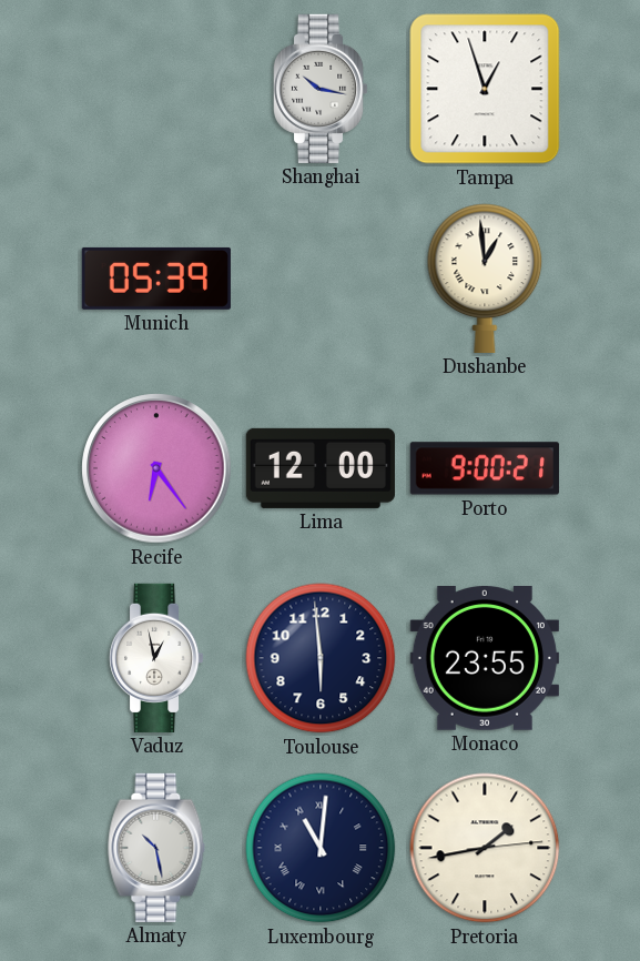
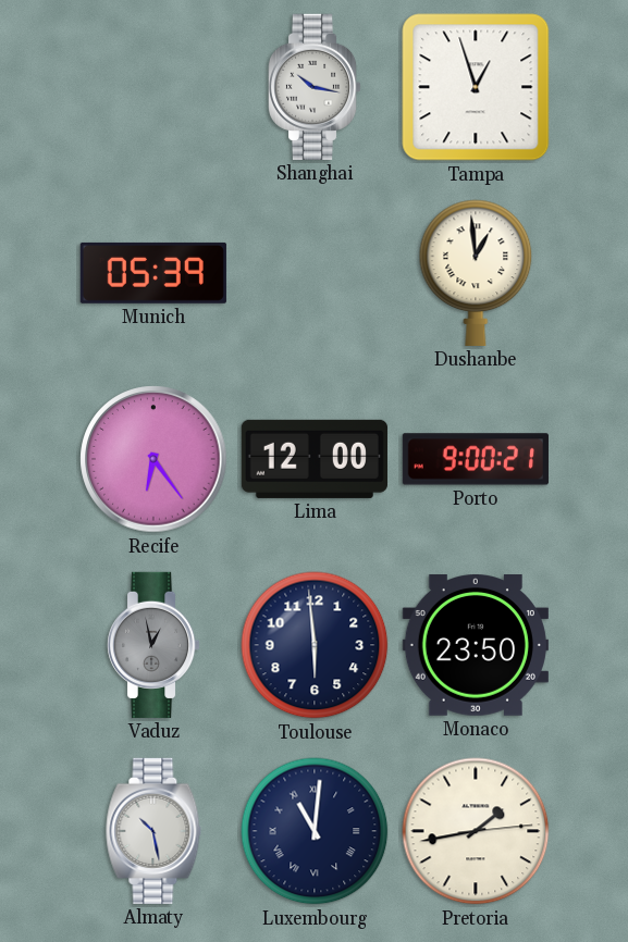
Vaduz dial: white -> grey (153, 645)
Monaco: 23:55 -> 23:50 (476, 646)
